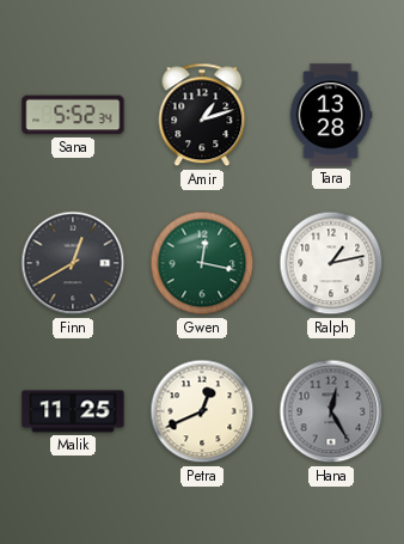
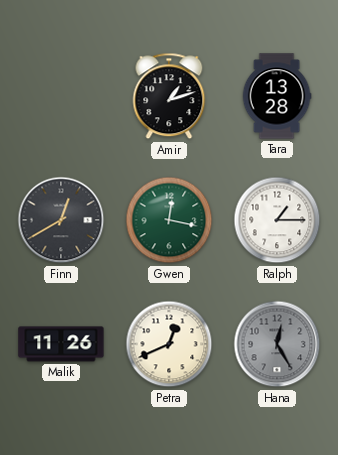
Sana: 5:52 -> none (73, 115)
Ralph: 1:13 -> 1:15 (277, 220)
Malik: 11:25 -> 11:26 (61, 344)
